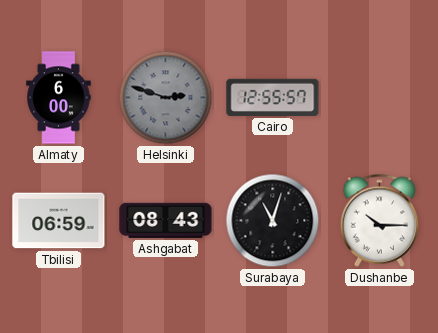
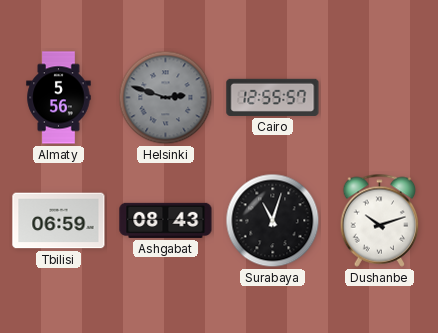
Almaty: 6:00 -> 5:56 (59, 98)
Dushanbe: 10:15 -> 10:12 (380, 220)
